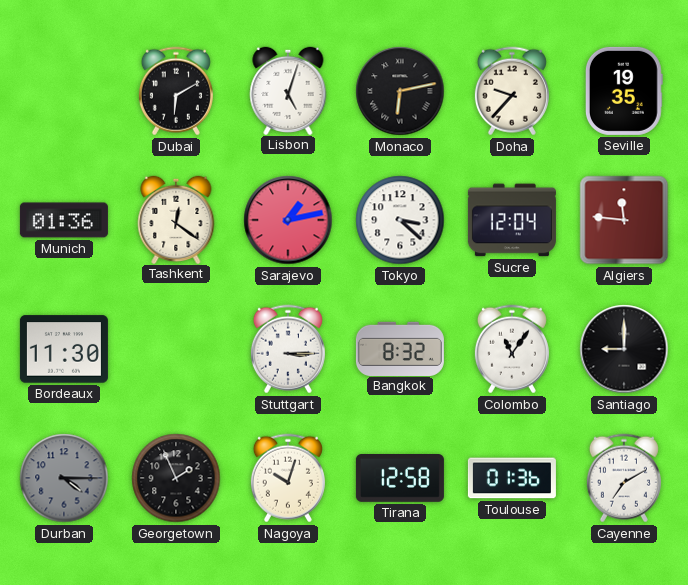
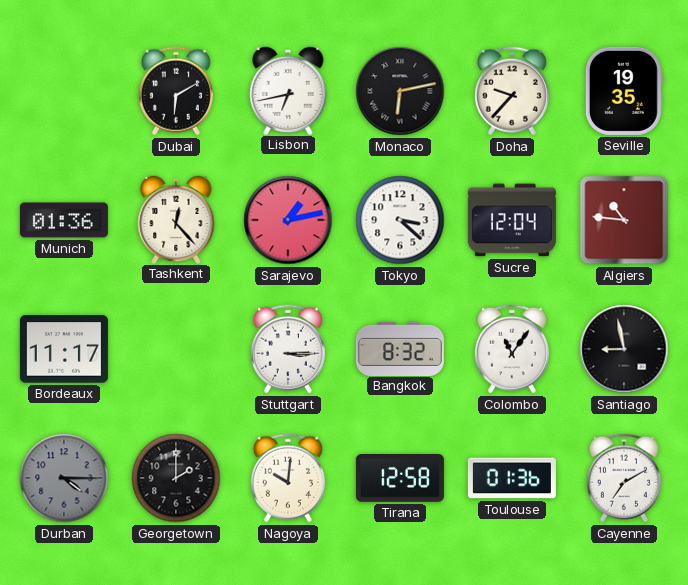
Lisbon: 5:03 -> 6:43 (288, 90)
Tashkent: 12:21 -> 12:23 (176, 219)
Algiers: 11:46 -> 10:46 (624, 220)
Bordeaux: 11:30 -> 11:17 (64, 349)
Santiago: 9:00 -> 8:58 (624, 349)
Georgetown: 1:56 -> 2:00 (176, 478)
Nagoya: 10:03 -> 10:01 (288, 478)
